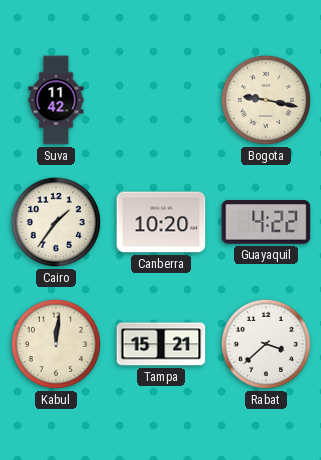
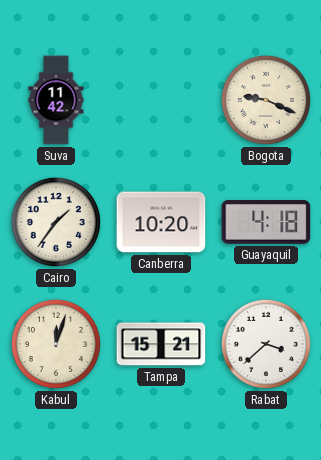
Bogota: 9:17 -> 9:19 (266, 100)
Guayaquil: 4:22 -> 4:18 (266, 222)
Kabul: 12:01 -> 12:03 (56, 344)
